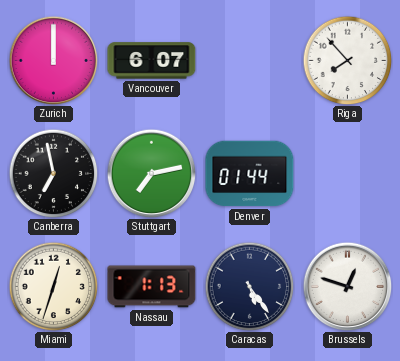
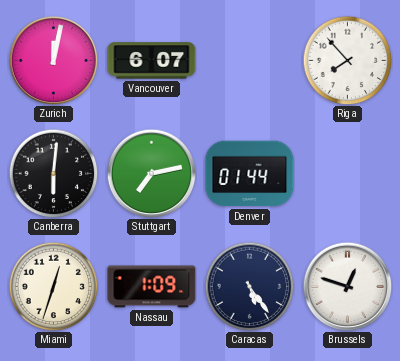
Zurich: 12:00 -> 12:02 (53, 60)
Canberra: 6:58 -> 6:01 (53, 173)
Nassau: 1:13 -> 1:09 (152, 287)
